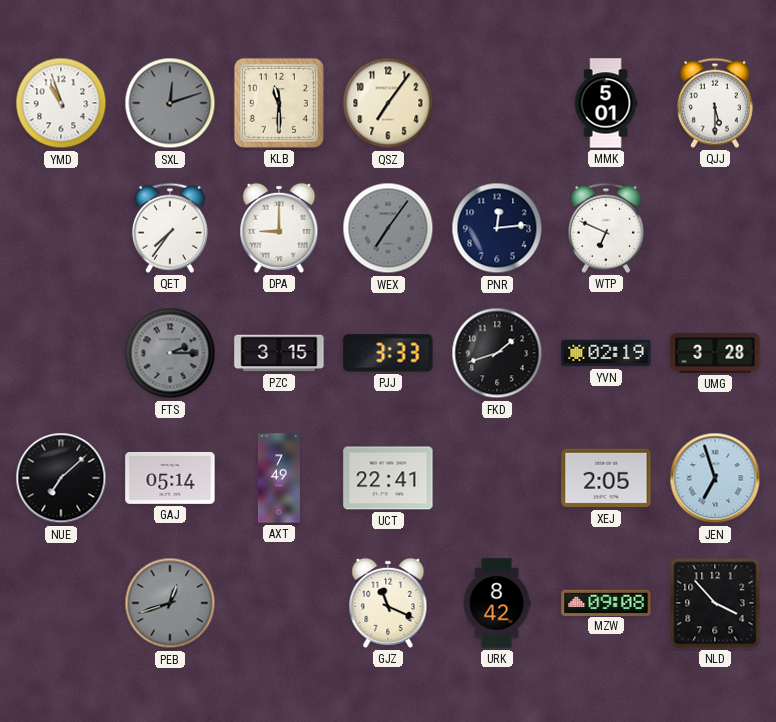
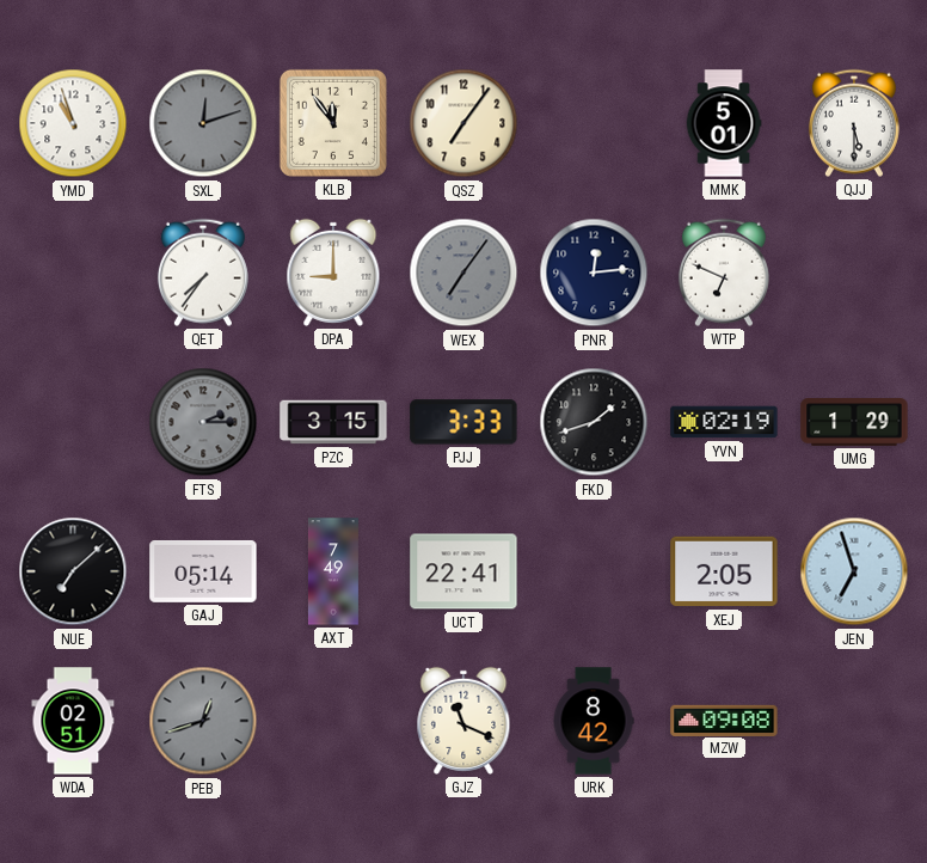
KLB: 11:30 -> 11:54 (333, 123)
UMG: 3:28 -> 1:29 (854, 423)
WDA: none -> 02:51 (73, 721)
NLD: 3:53 -> none (715, 603)
